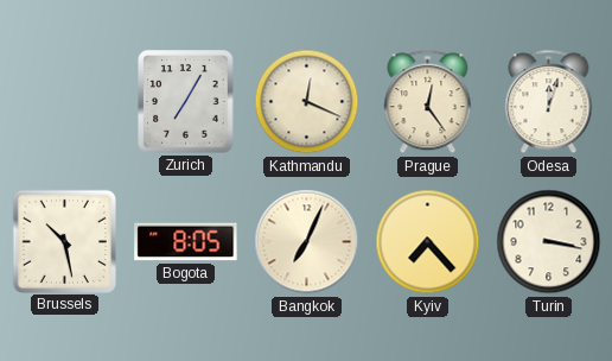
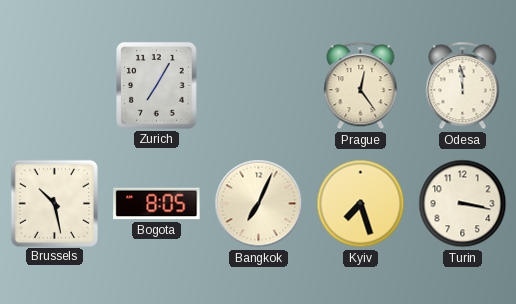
Kathmandu: 12:19 -> none (307, 102)
Odesa: 12:03 -> 11:59 (463, 86)
Kyiv: 7:23 -> 7:27 (361, 204)
